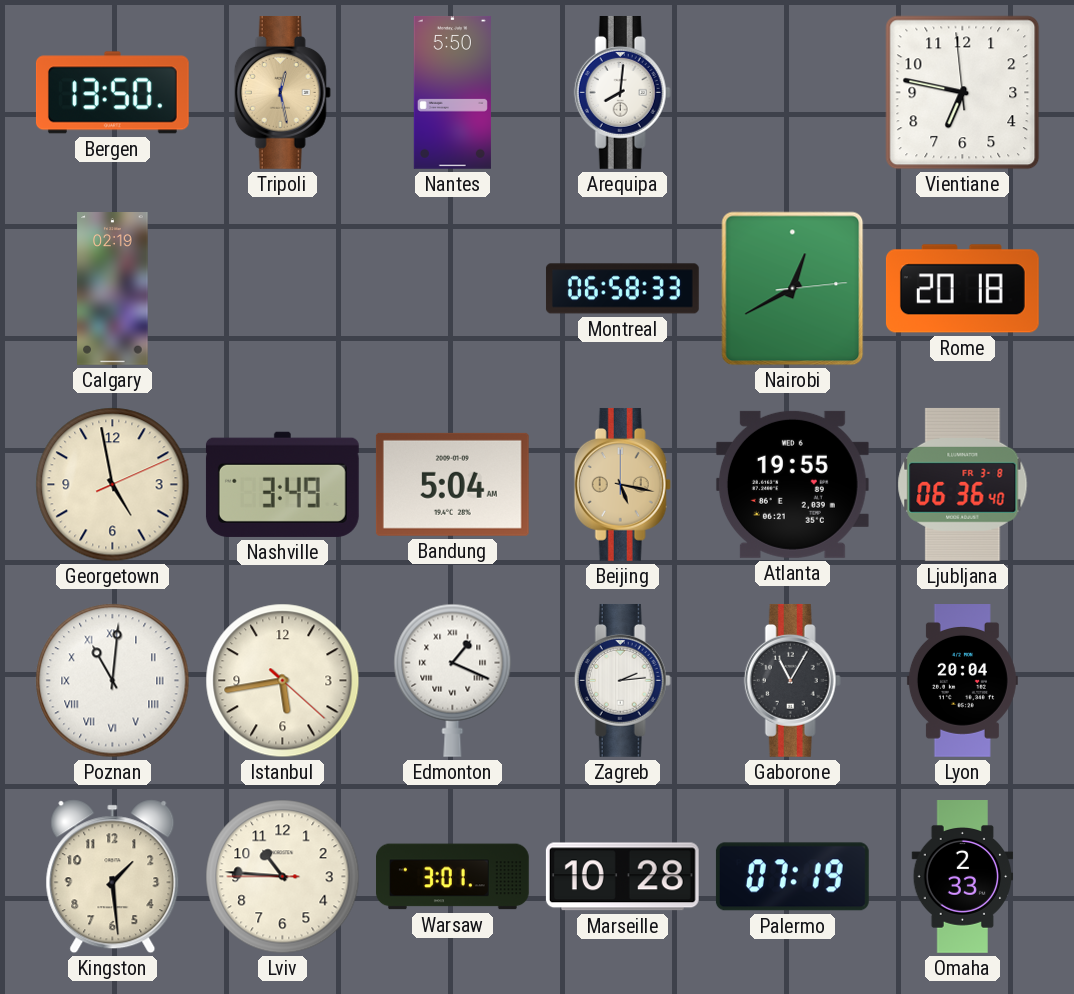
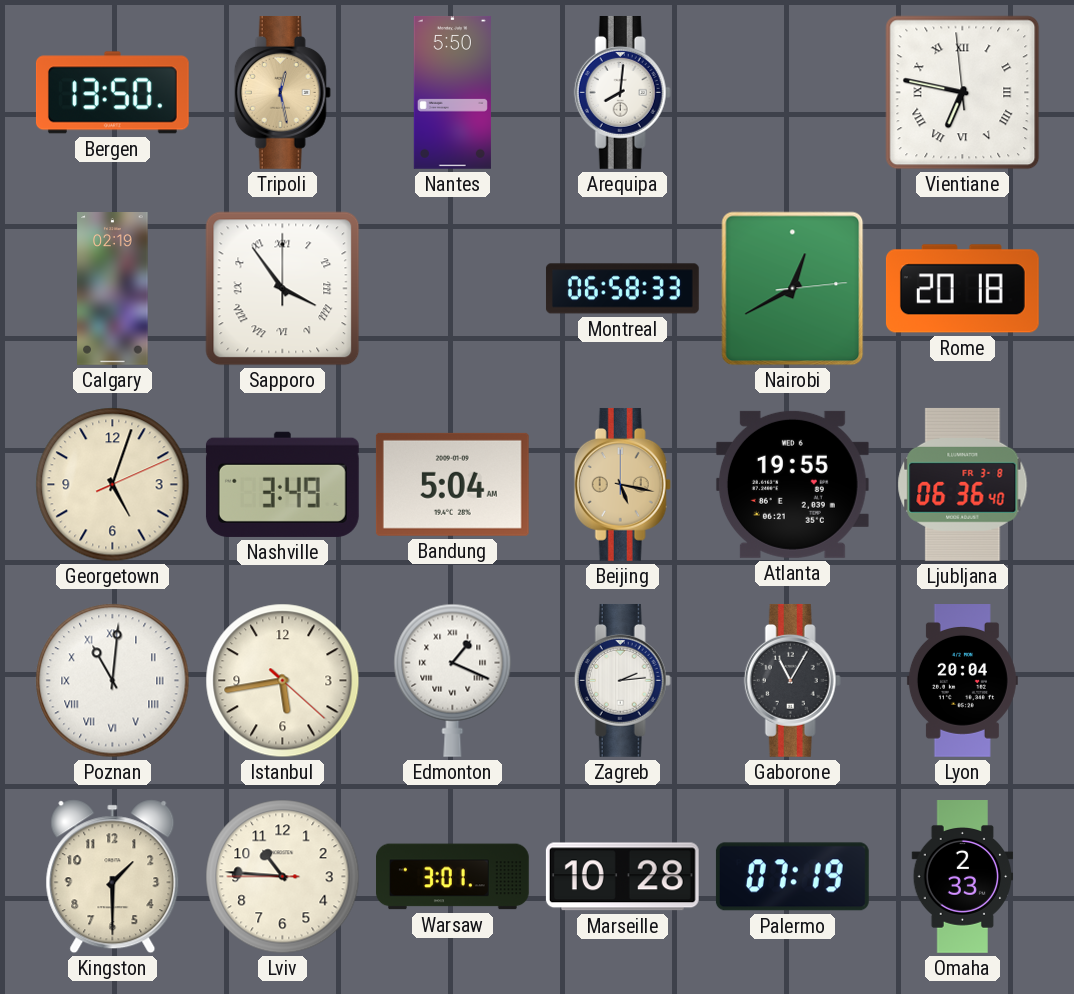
Vientiane numerals: Arabic -> Roman (963, 93)
Sapporo: none -> 3:54 (283, 289)
Georgetown: 4:58 -> 5:03 (113, 485)
Kingston: 1:29 -> 1:30 (113, 877)
